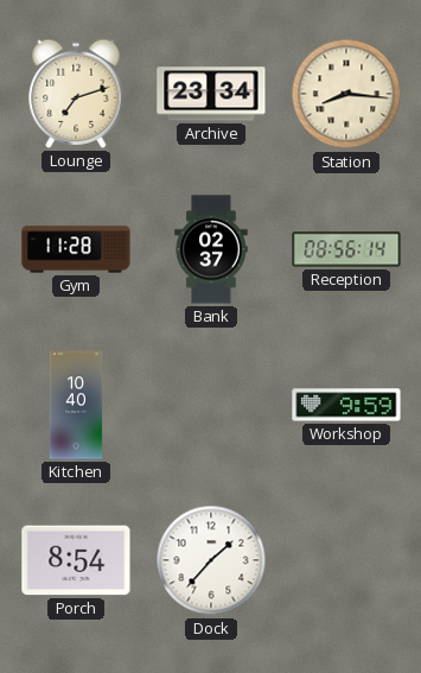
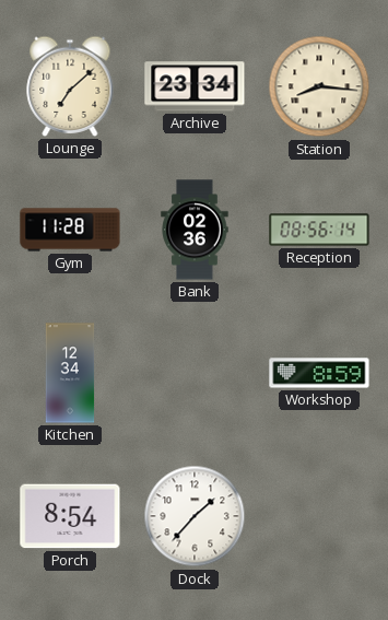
Lounge: 7:12 -> 7:08 (70, 86)
Bank: 02:37 -> 02:36 (195, 230)
Kitchen: 10:40 -> 12:34 (70, 373)
Workshop: 9:59 -> 8:59 (319, 373)
